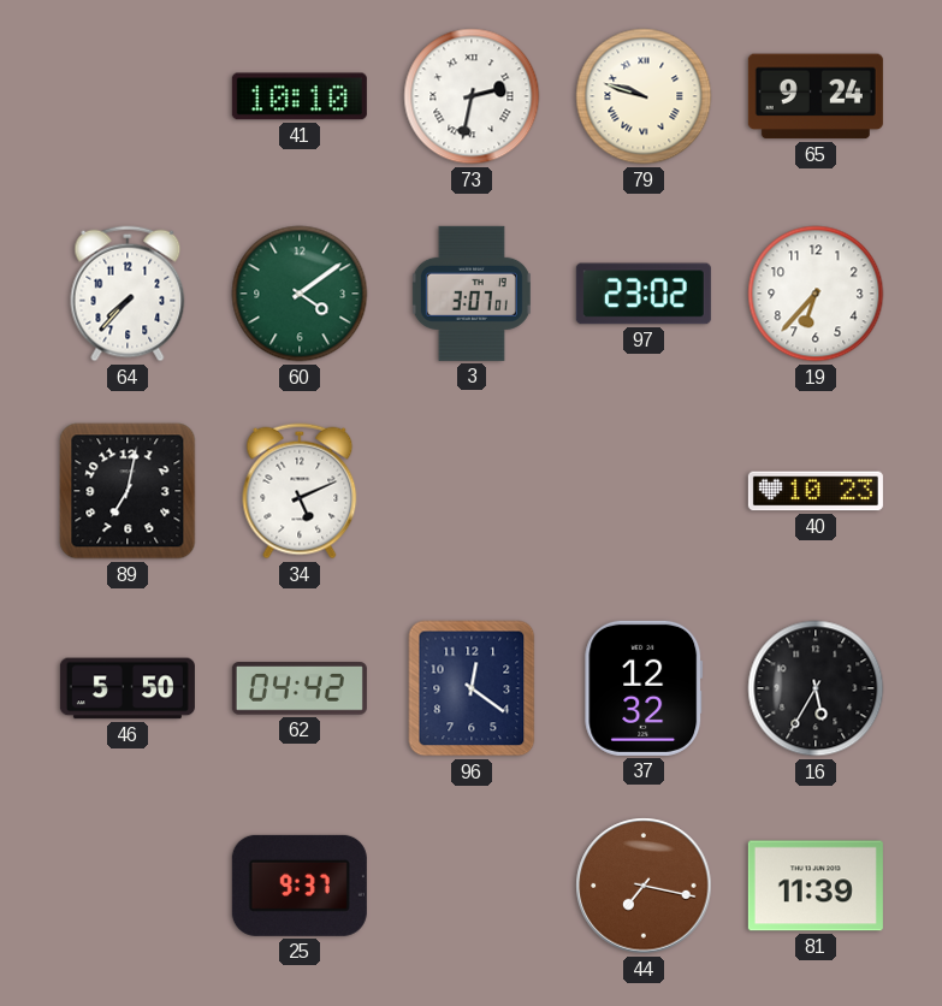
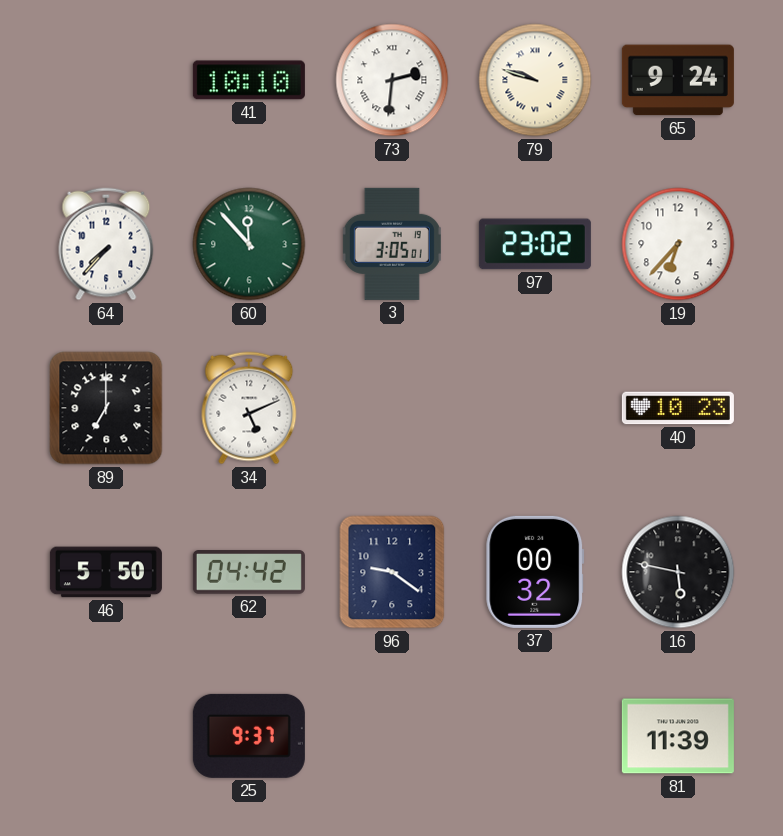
73: 2:32 -> 2:31 (392, 80)
60: 4:09 -> 11:53 (249, 244)
3: 3:07 -> 3:05 (392, 244)
89: 7:02 -> 7:00 (106, 408)
96: 12:21 -> 9:21 (392, 572)
37: 12:32 -> 00:32 (535, 572)
16: 5:35 -> 5:47 (678, 572)
44: 7:17 -> none (644, 886)
